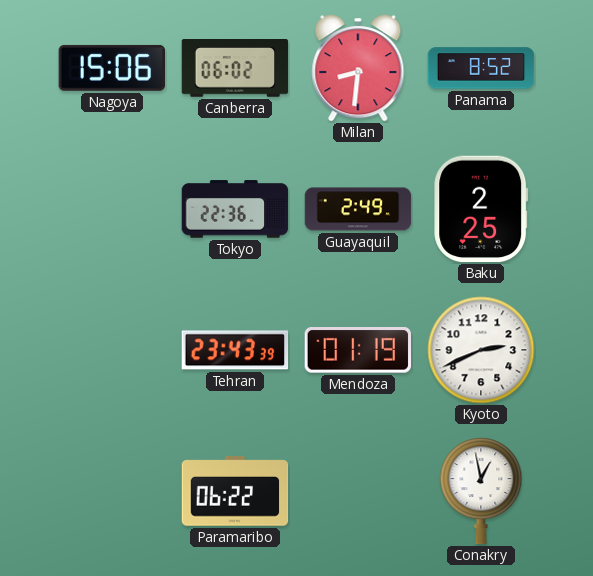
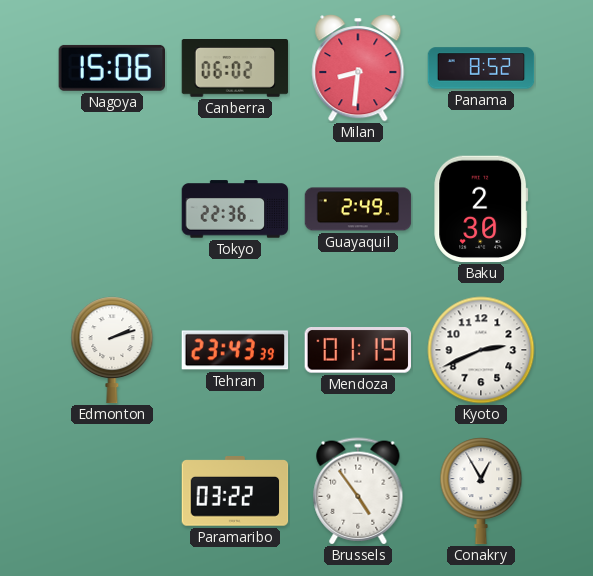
Baku: 2:25 -> 2:30 (481, 209)
Edmonton: none -> 2:12 (112, 350)
Paramaribo: 06:22 -> 03:22 (235, 491)
Brussels: none -> 4:54 (358, 491)
Conakry: 12:58 -> 12:55 (481, 491)
